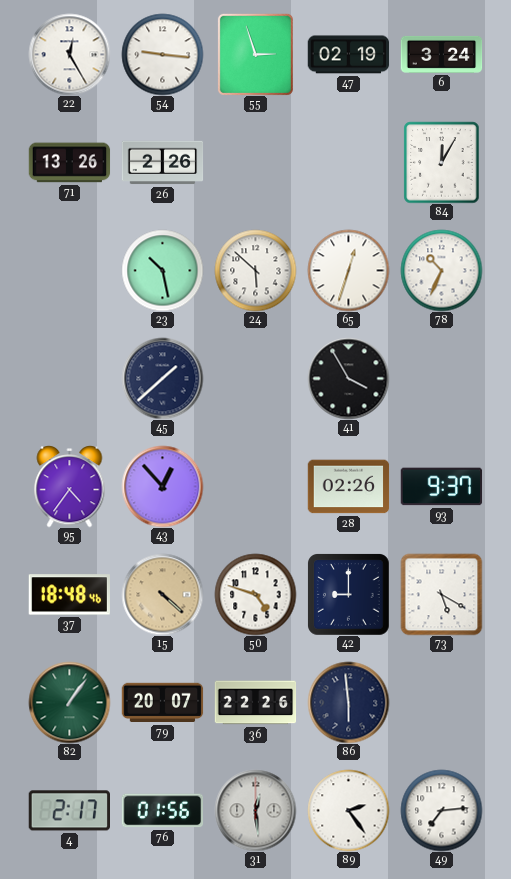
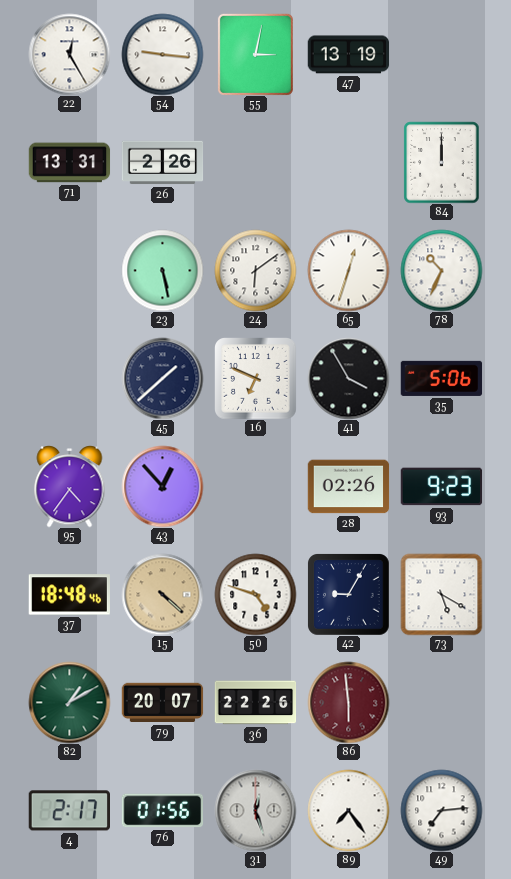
55: 2:57 -> 3:02 (255, 54)
47: 02:19 -> 13:19 (348, 55)
6: 3:24 -> none (441, 54)
71: 13:26 -> 13:31 (69, 163)
84: 12:05 -> 12:00 (442, 162)
23: 10:28 -> 5:28 (162, 270)
24: 5:52 -> 6:09 (255, 270)
16: none -> 6:49 (255, 378)
35: none -> 5:06 (441, 378)
93: 9:37 -> 9:23 (441, 487)
42: 9:00 -> 9:05 (348, 594)
82: 1:06 -> 1:10 (69, 702)
86 dial: navy -> burgundy (348, 702)
31: 12:29 -> 12:27 (255, 810)
89: 2:24 -> 7:24 (348, 810)
